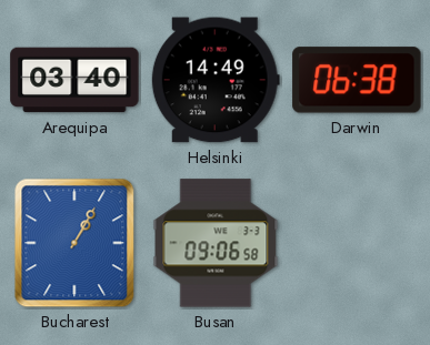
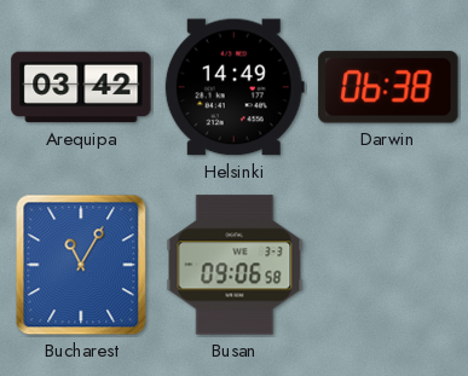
Arequipa: 03:40 -> 03:42 (81, 87)
Bucharest: 1:05 -> 11:05 (81, 265)
